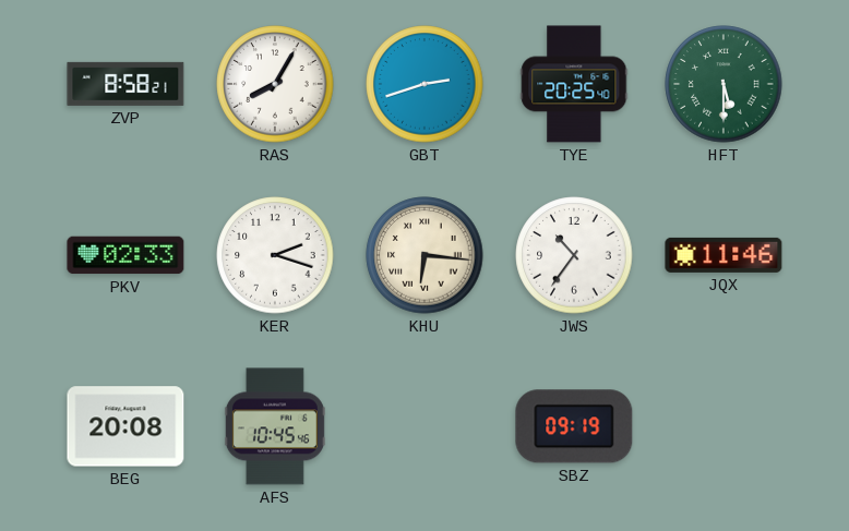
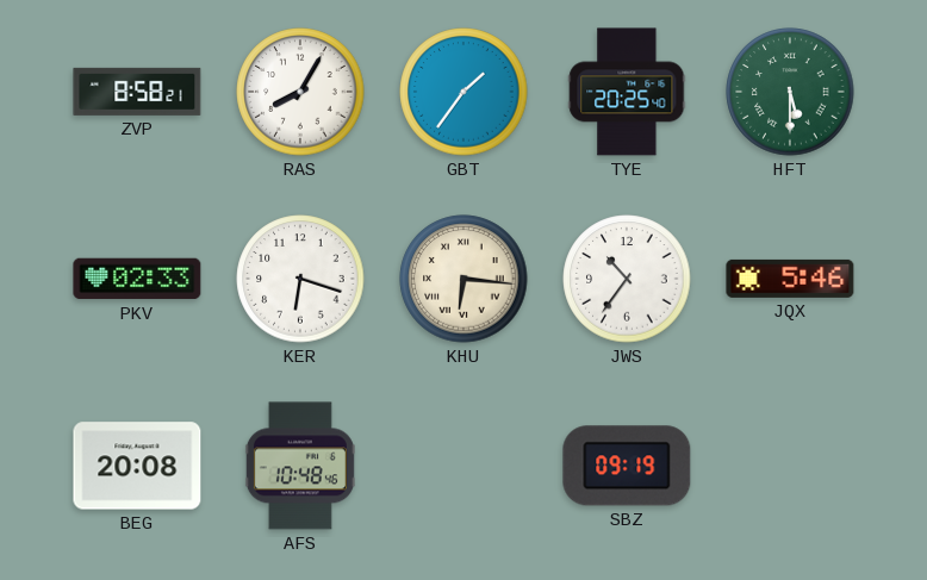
GBT: 2:42 -> 1:36 (463, 92)
KER: 2:18 -> 6:18 (300, 279)
JQX: 11:46 -> 5:46 (790, 279)
AFS: 10:45 -> 10:48 (300, 466)
